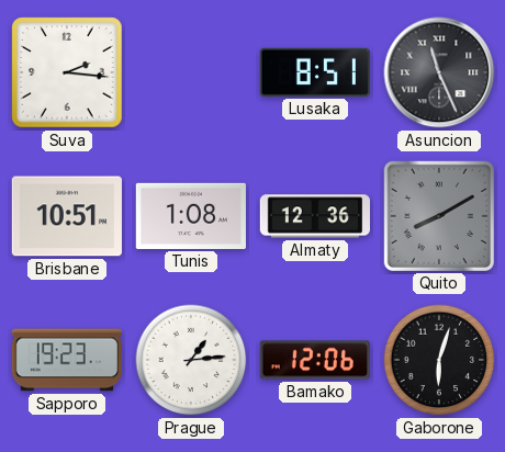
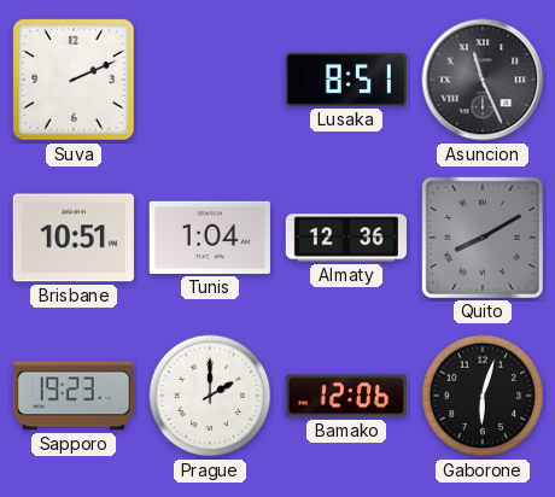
Suva: 2:16 -> 2:11 (74, 80)
Tunis: 1:08 -> 1:04 (210, 238)
Prague: 1:14 -> 2:00 (210, 396)
